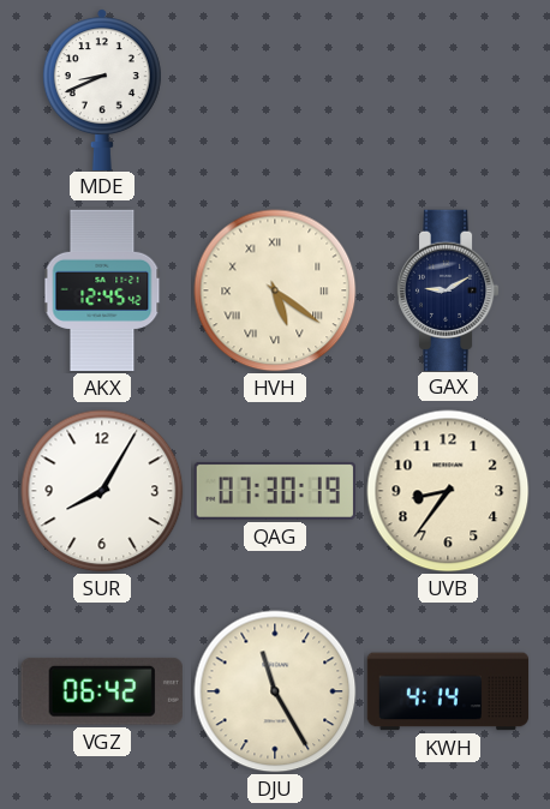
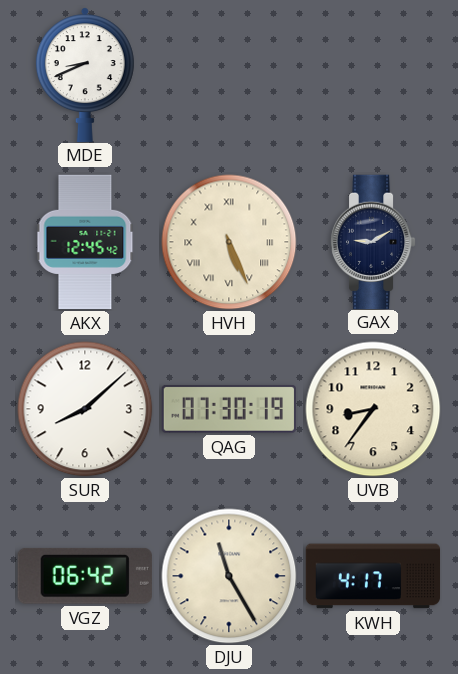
HVH: 5:21 -> 5:26 (229, 242)
SUR: 8:05 -> 8:08 (85, 409)
KWH: 4:14 -> 4:17 (373, 576)
